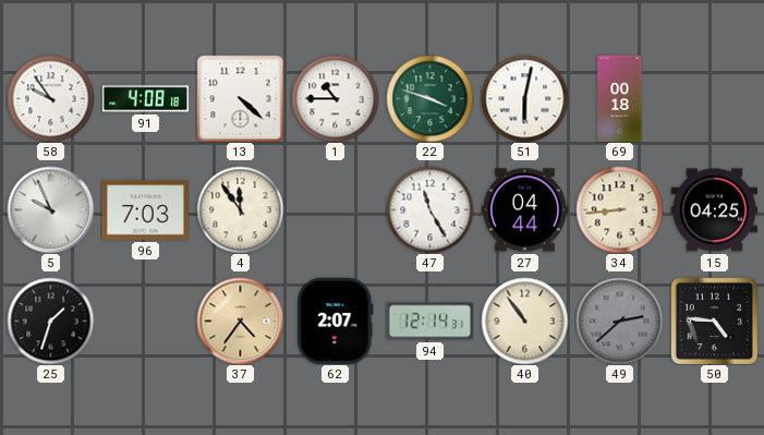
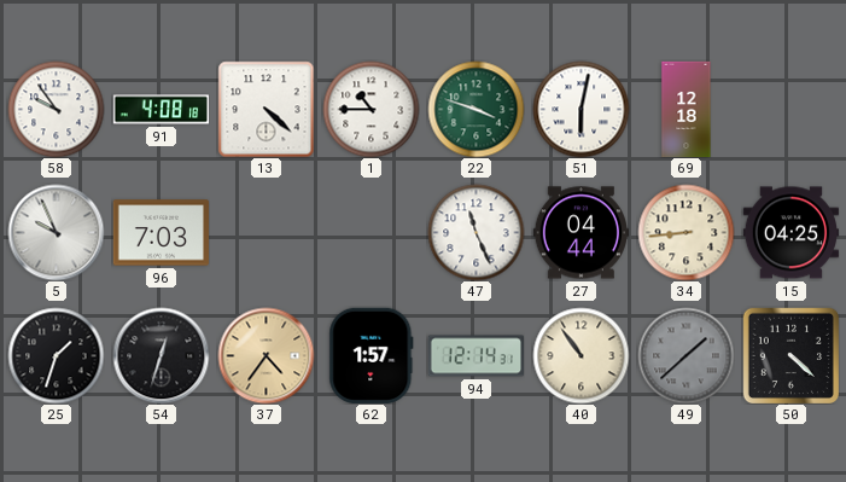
69: 00:18 -> 12:18 (687, 109)
4: 11:54 -> none (240, 209)
47: 11:25 -> 11:26 (475, 232)
54: none -> 12:33 (161, 355)
62: 2:07 -> 1:57 (372, 355)
49: 2:38 -> 1:38 (685, 355)
50: 4:46 -> 4:22 (790, 355)
